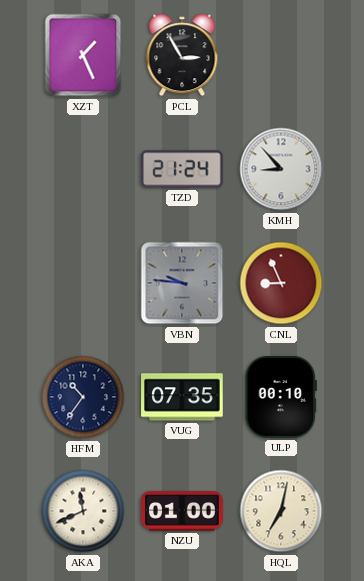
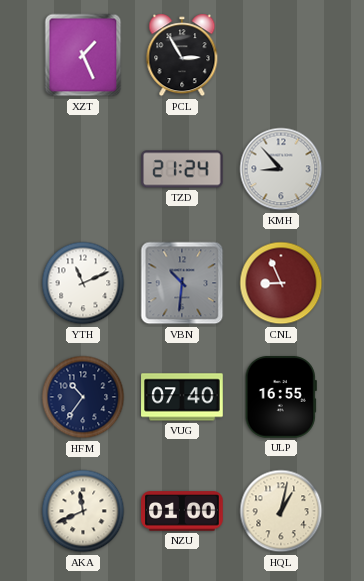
YTH: none -> 11:11 (83, 283)
VBN: 9:46 -> 10:31 (182, 283)
VUG: 07:35 -> 07:40 (182, 397)
ULP: 00:10 -> 16:55 (281, 398)
HQL: 7:02 -> 1:02 (281, 511)
